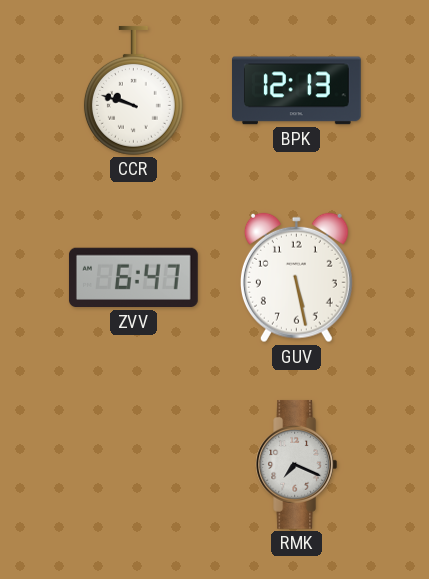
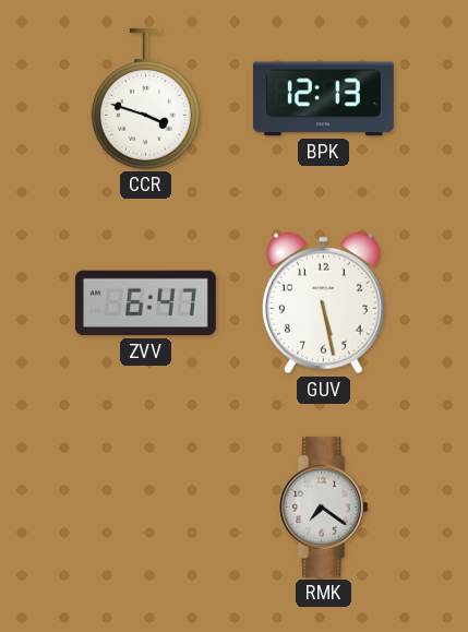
CCR: 9:48 -> 3:48 (145, 98)
RMK: 7:19 -> 7:21 (324, 508)
